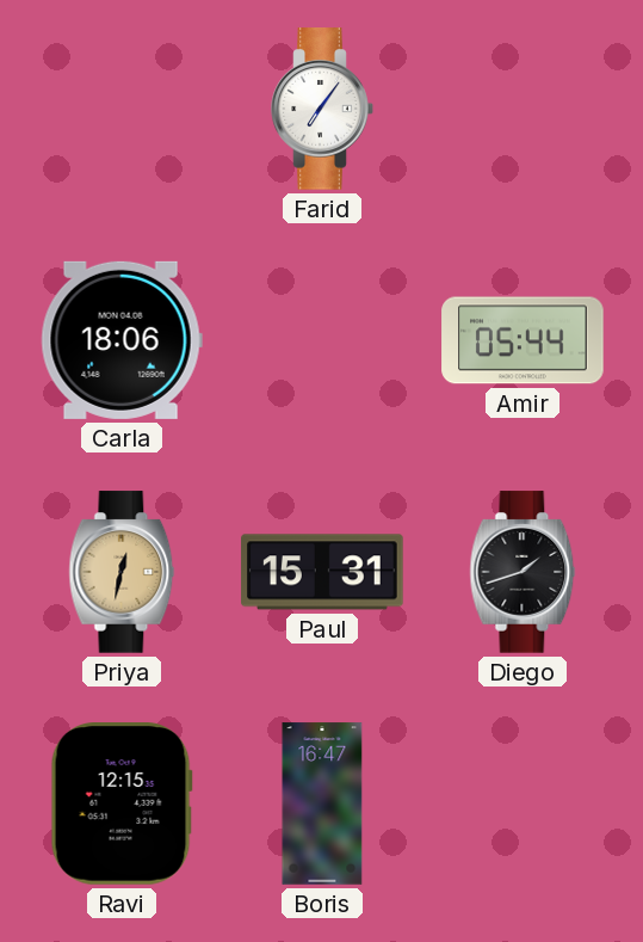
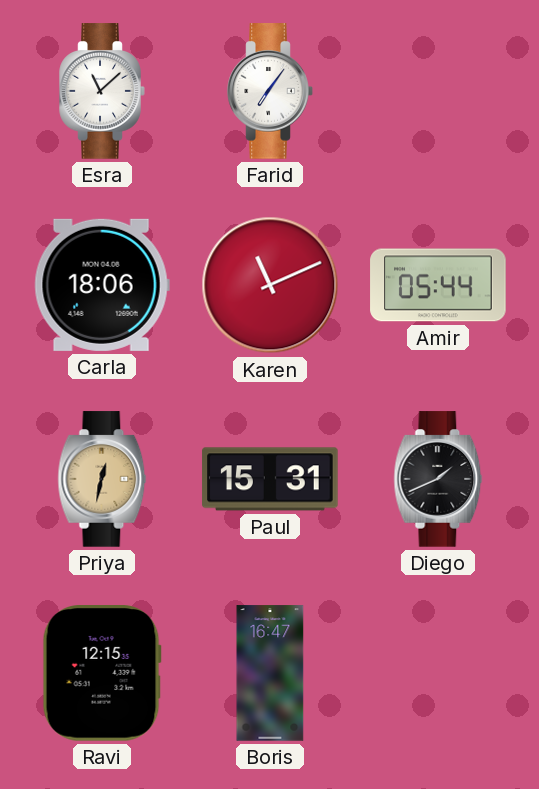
Esra: none -> 11:08 (102, 91)
Karen: none -> 11:11 (270, 285)
Diego: 1:42 -> 1:41 (438, 479)
